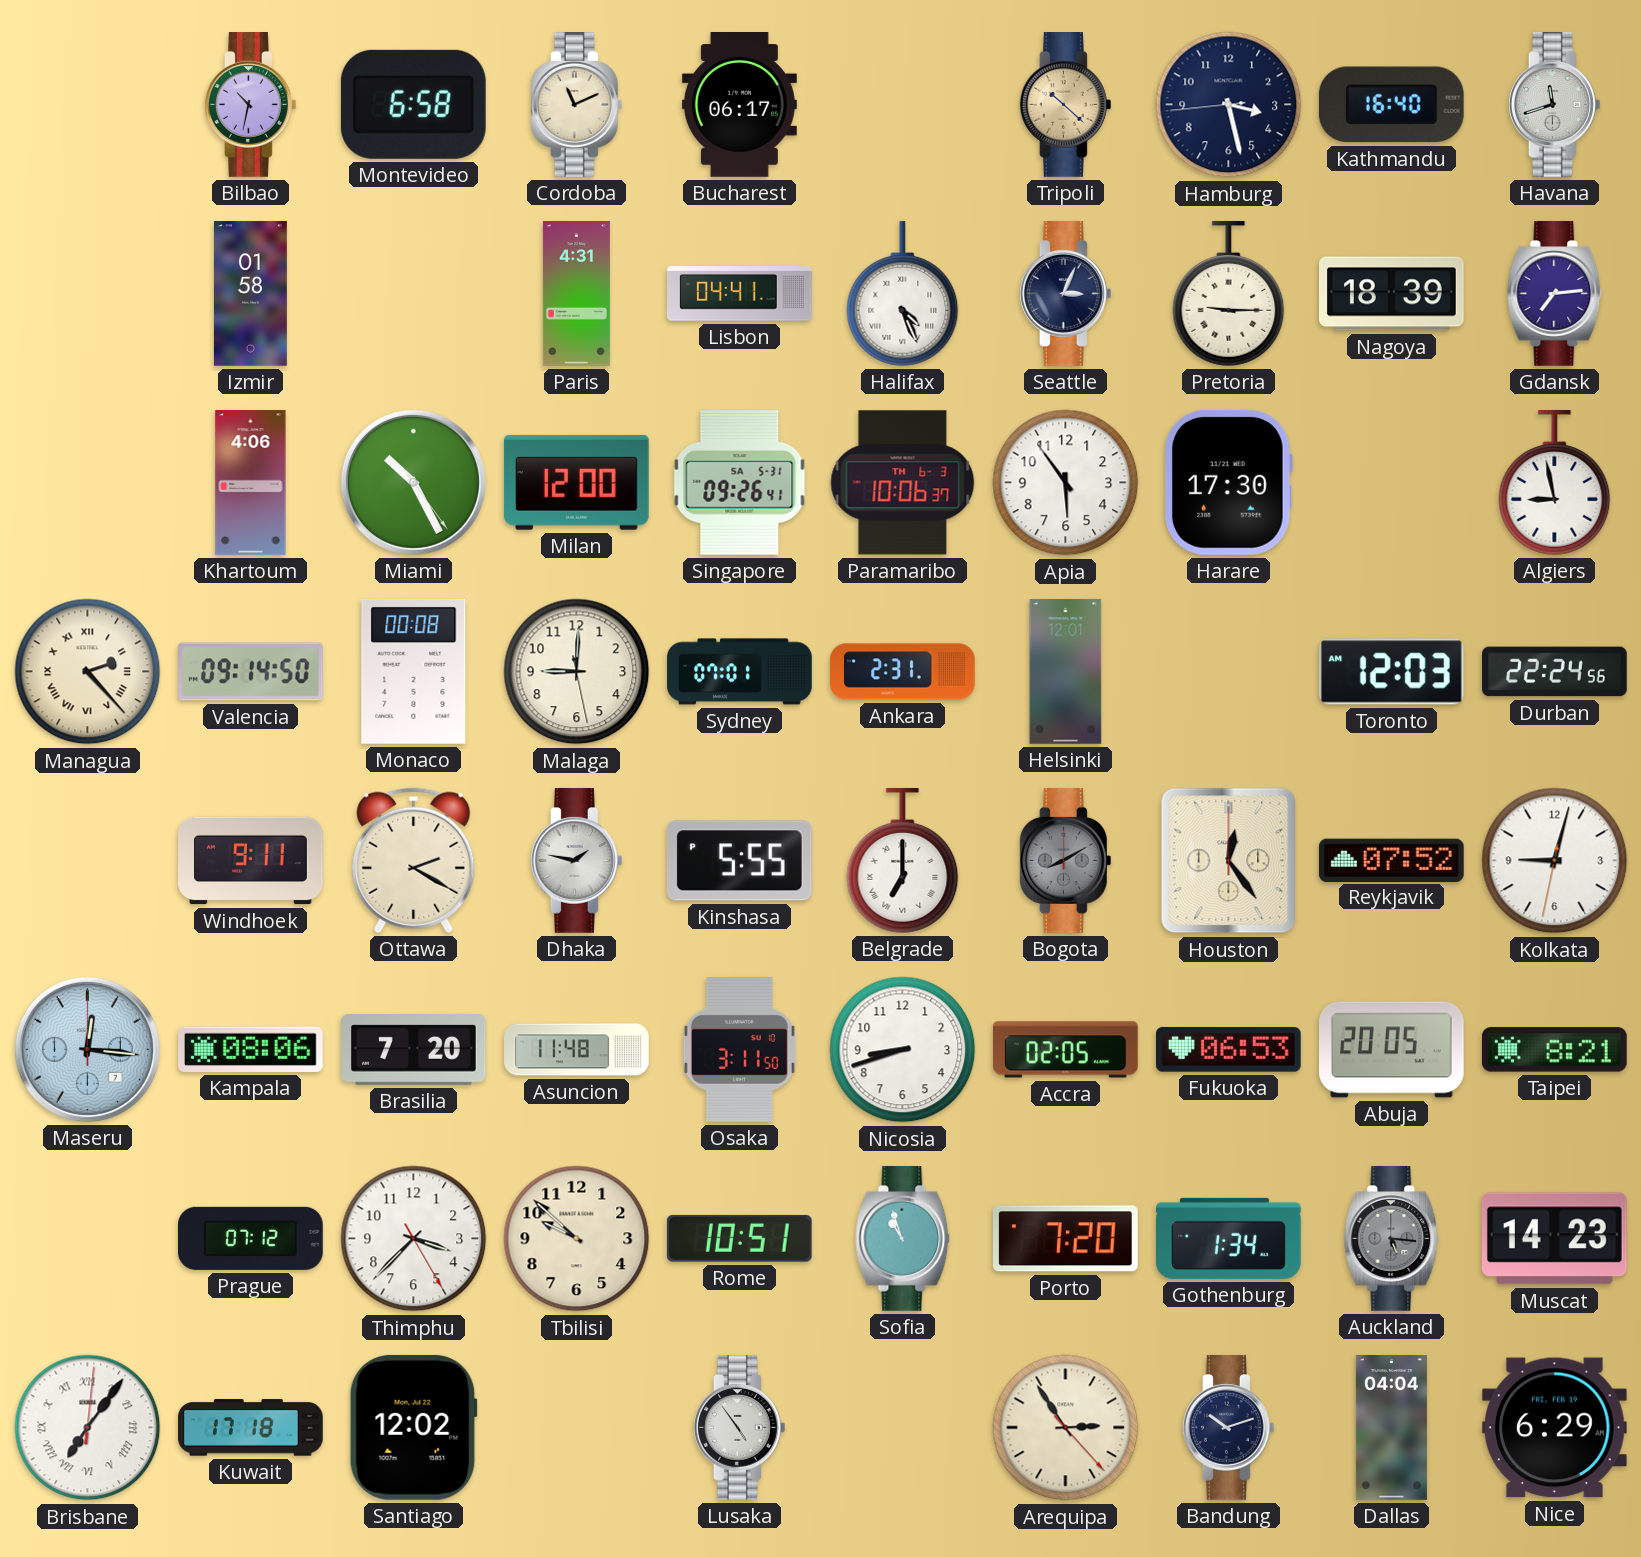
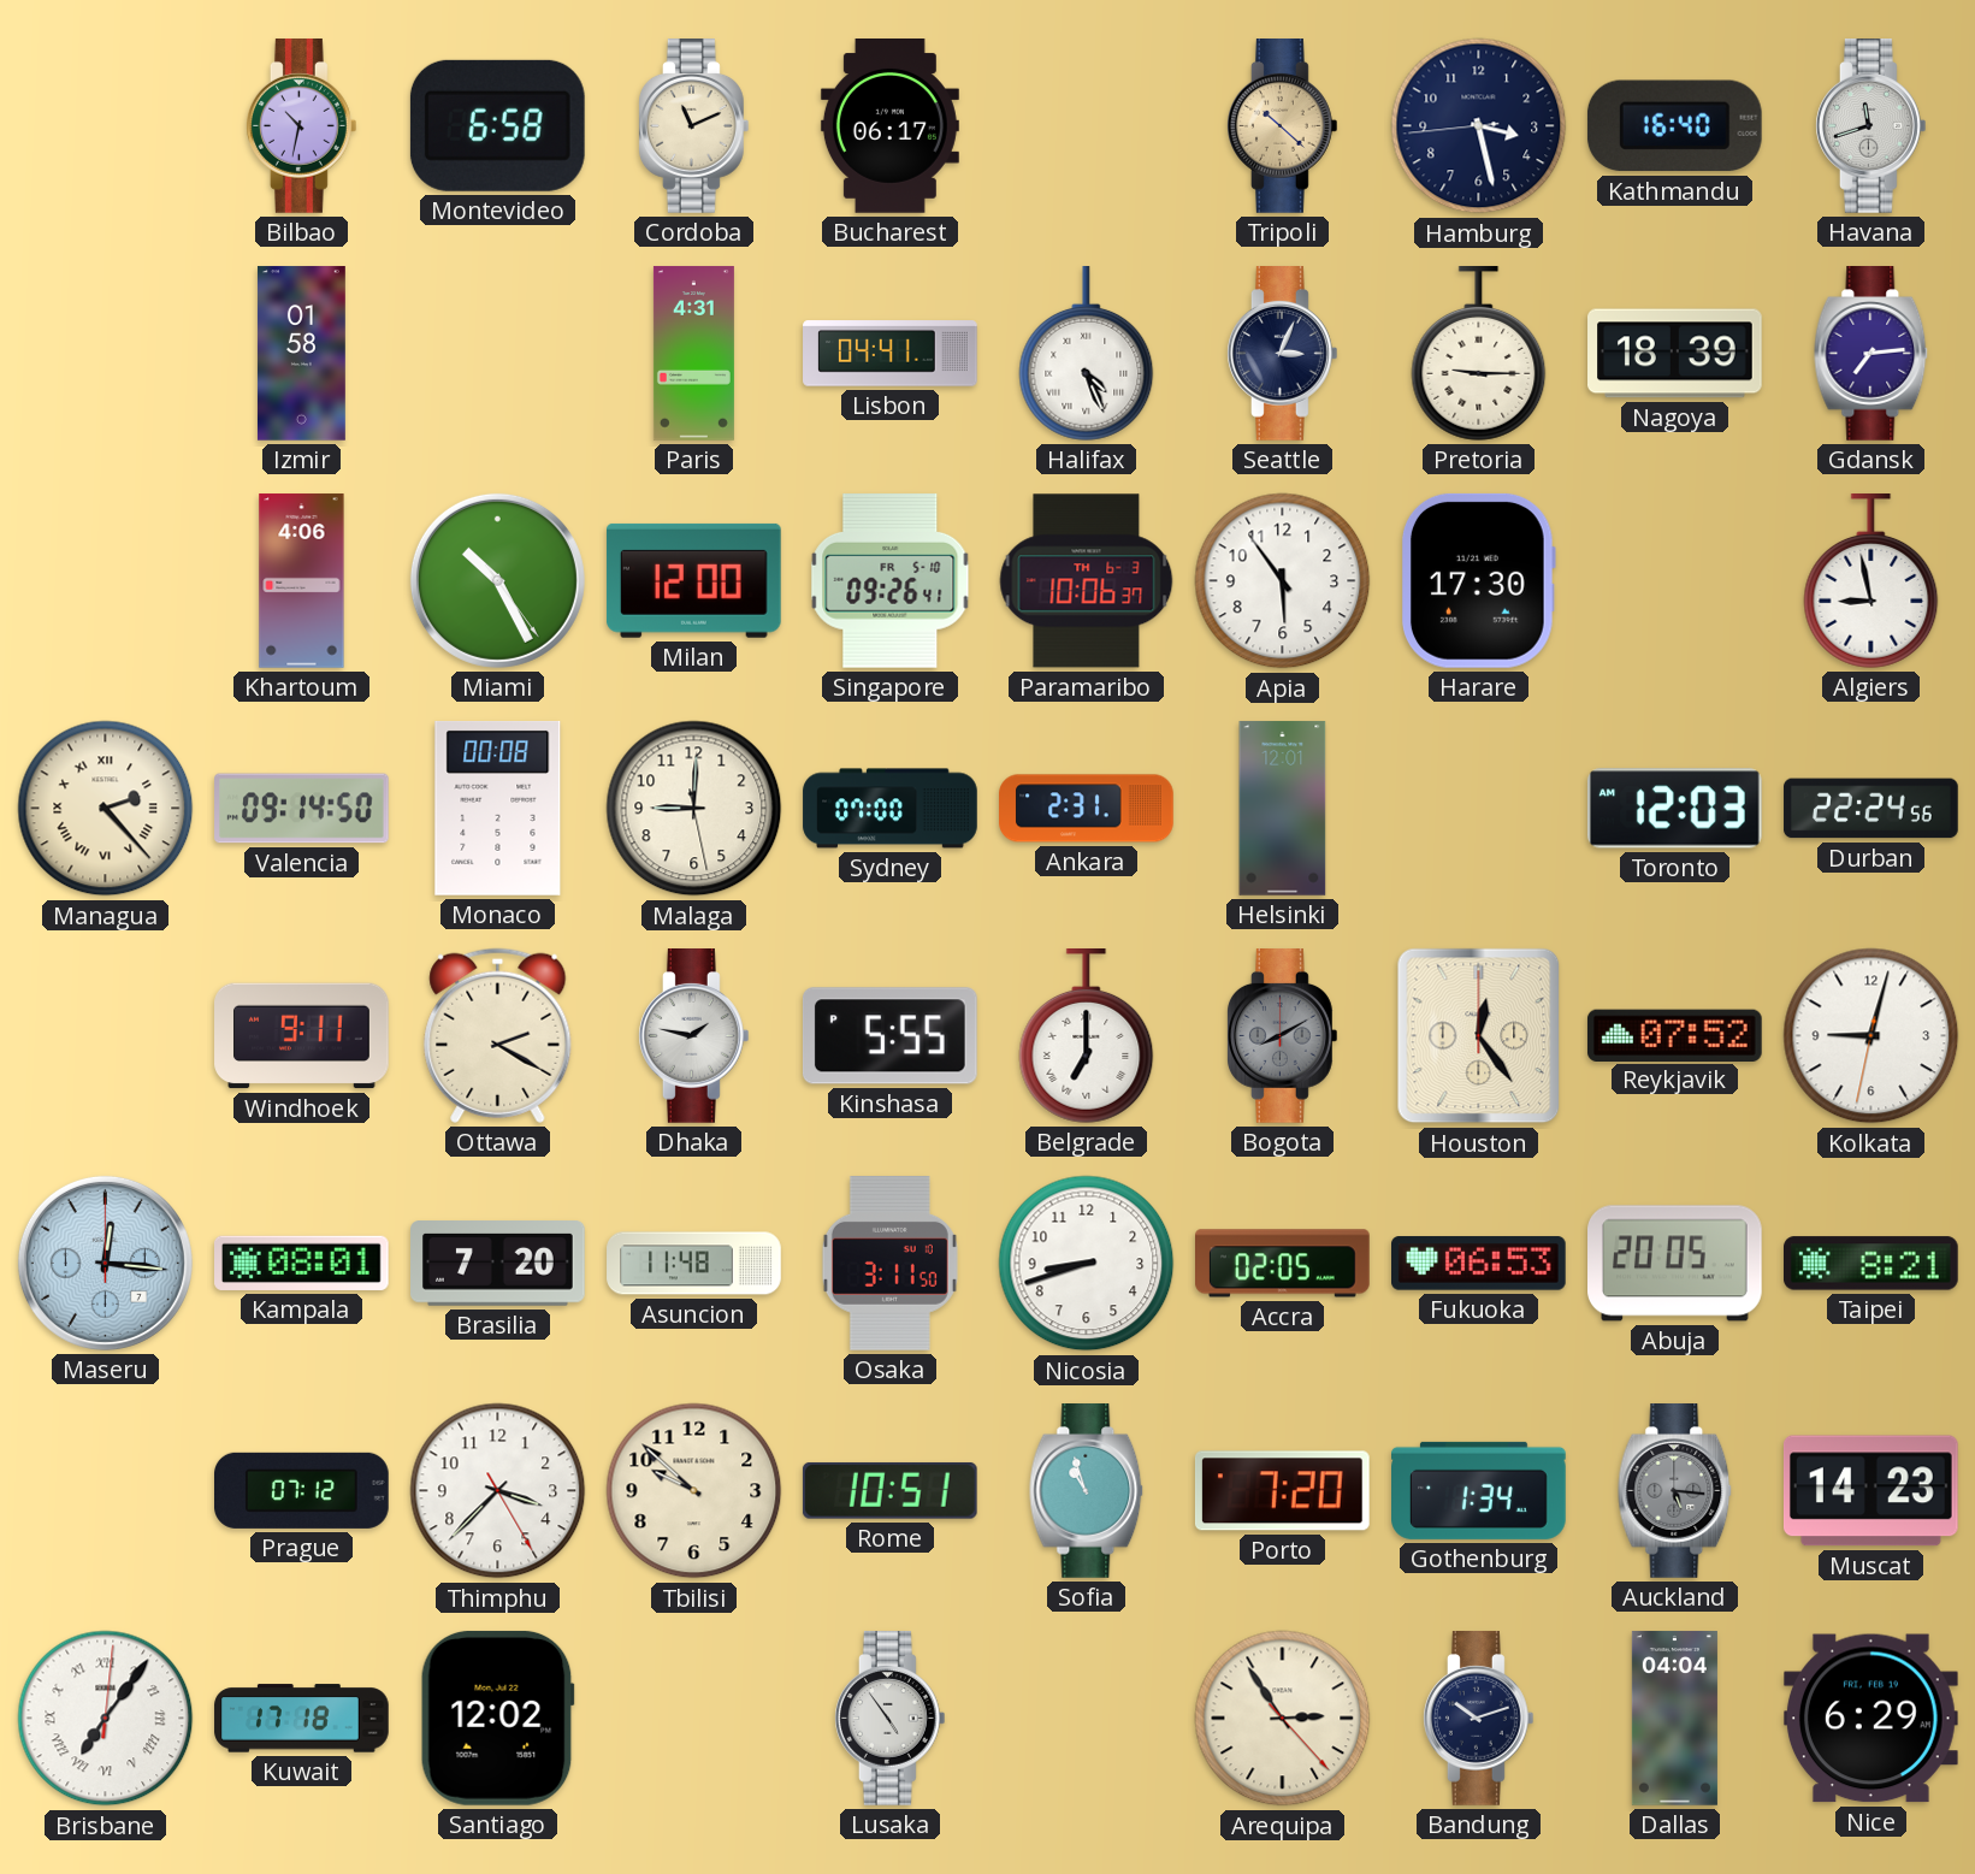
Singapore date: SA 5-31 -> FR 5-10 (891, 580)
Sydney: 07:01 -> 07:00 (891, 809)
Kampala: 08:06 -> 08:01 (302, 1263)
